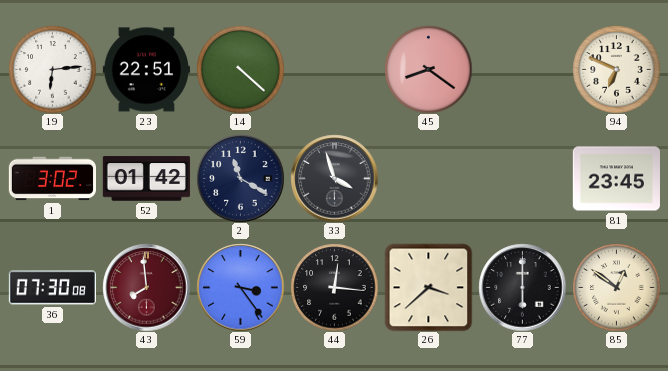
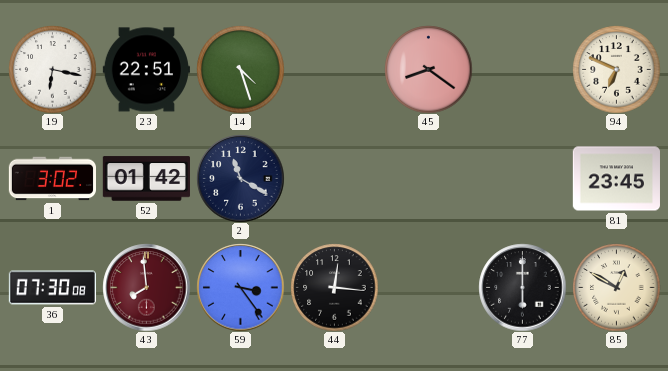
19: 6:14 -> 6:17 (52, 69)
14: 4:22 -> 4:27 (240, 69)
33: 3:57 -> none (334, 178)
26: 3:38 -> none (428, 287)
85: 12:51 -> 12:50 (616, 287)
